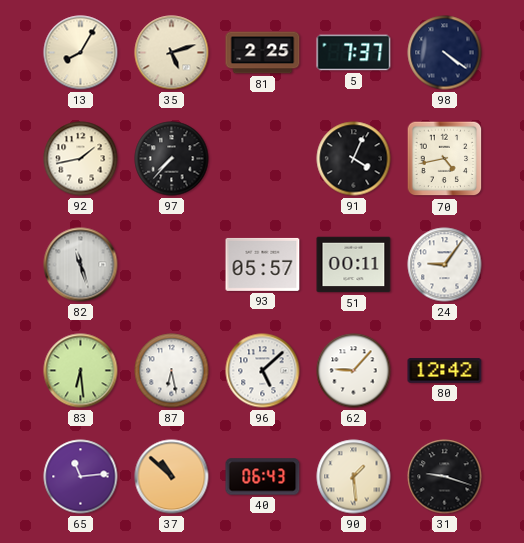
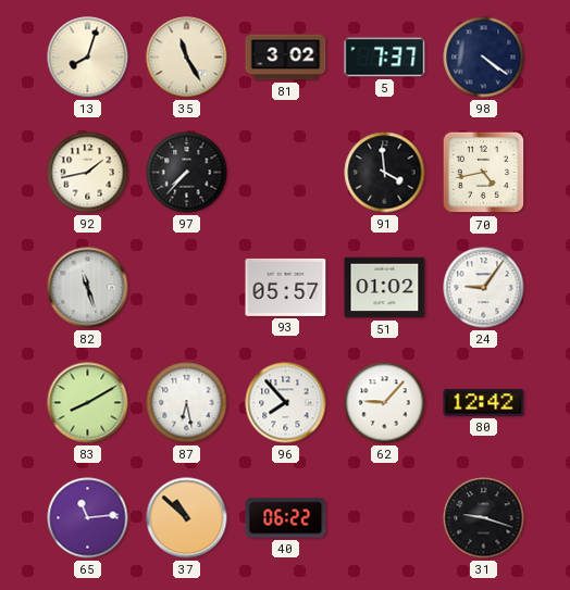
13: 8:05 -> 8:03 (88, 58)
35: 5:12 -> 11:25 (187, 58)
81: 2:25 -> 3:02 (286, 58)
91: 4:04 -> 3:59 (385, 173)
51: 00:11 -> 01:02 (385, 288)
83: 6:29 -> 8:10 (88, 403)
96: 5:08 -> 7:53 (286, 403)
40: 06:43 -> 06:22 (286, 518)
90: 1:29 -> none (354, 477)
